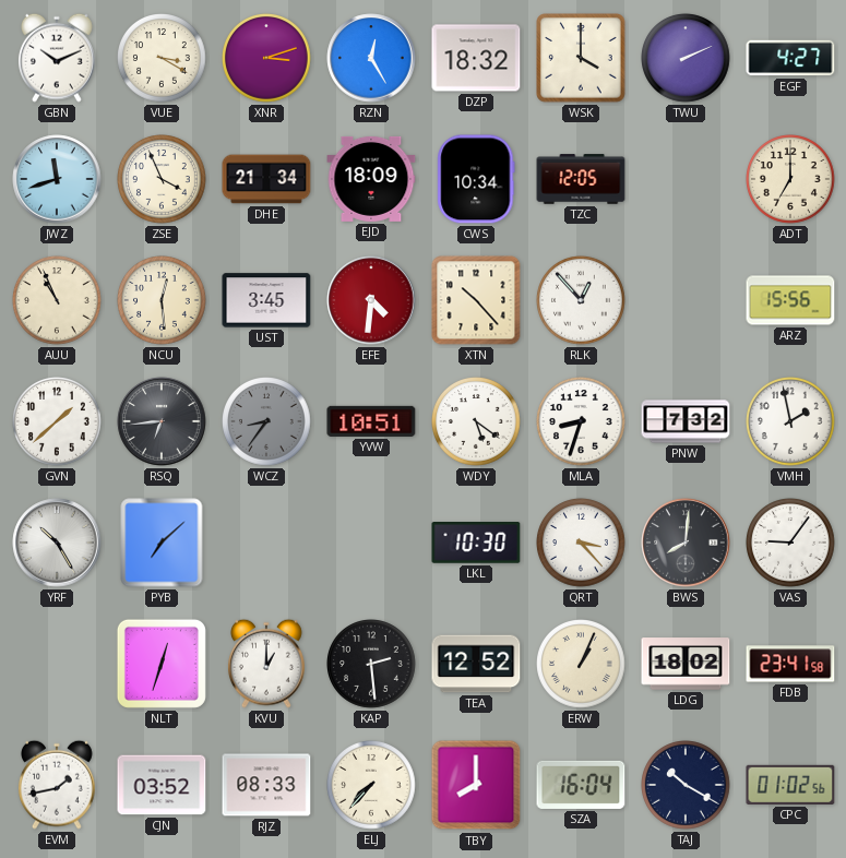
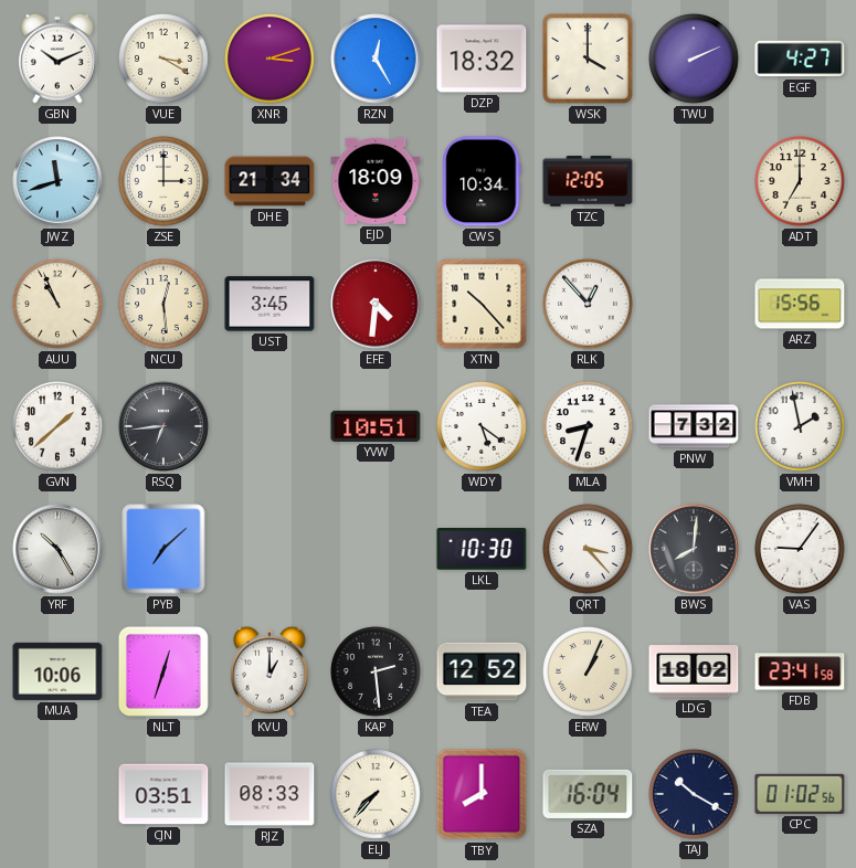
ZSE: 3:56 -> 3:00 (163, 181)
WCZ: 8:36 -> none (266, 421)
MUA: none -> 10:06 (57, 671)
EVM: 1:43 -> none (57, 785)
CJN: 03:52 -> 03:51 (163, 794)
